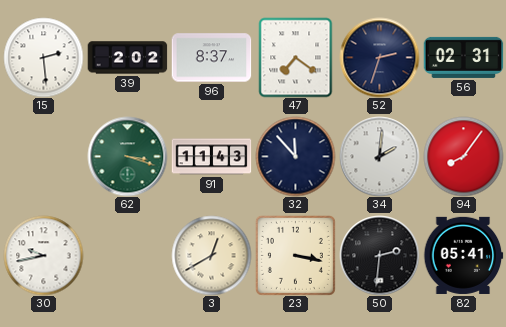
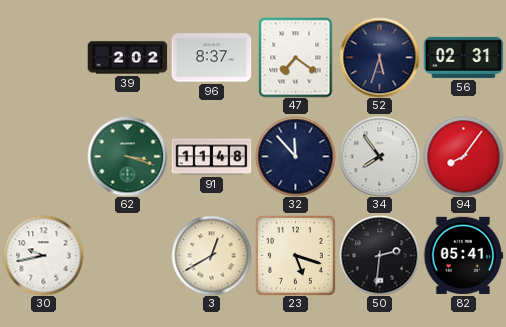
15: 2:29 -> none (43, 57)
52: 2:33 -> 5:33 (379, 57)
91: 11:43 -> 11:48 (211, 157)
34: 2:01 -> 7:54 (379, 156)
23: 3:17 -> 5:18 (295, 255)
